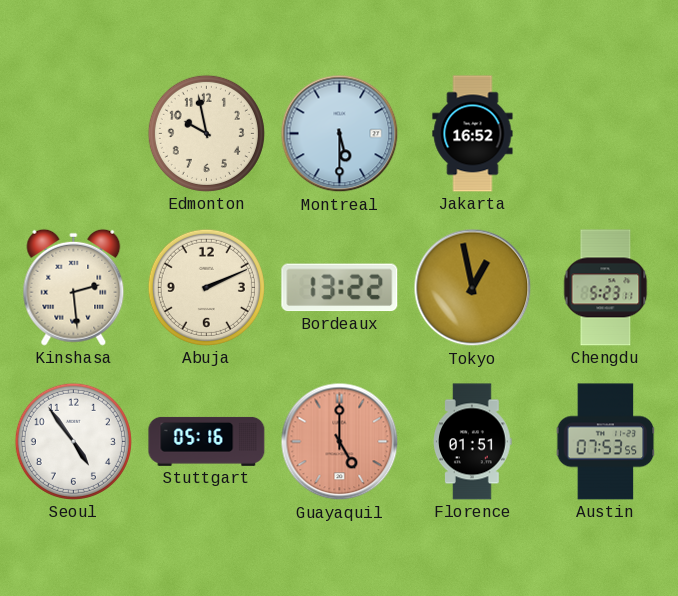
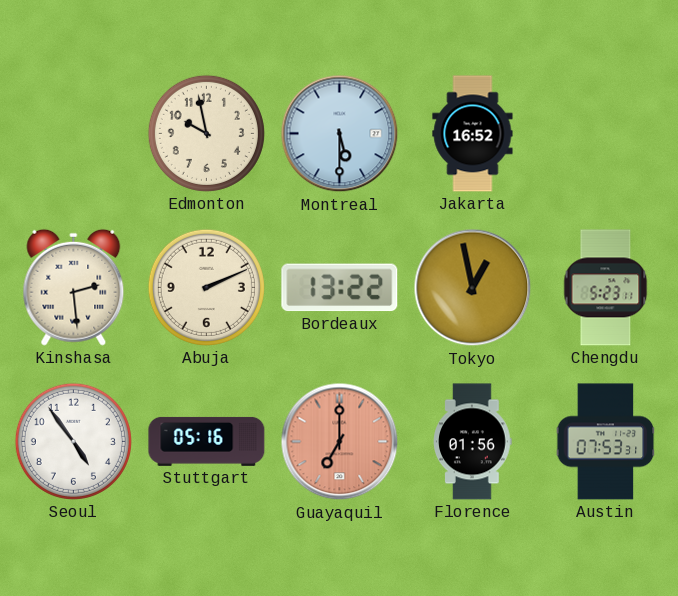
Guayaquil: 5:00 -> 7:00 (340, 442)
Florence: 01:51 -> 01:56 (473, 442)
Austin: 07:53:55 -> 07:53:31 (606, 442)
